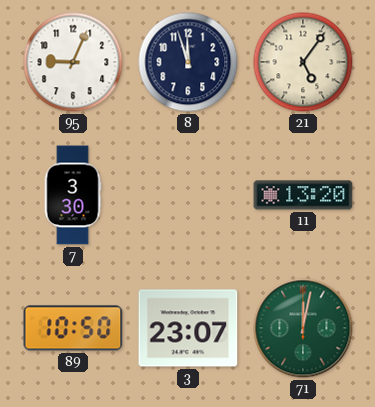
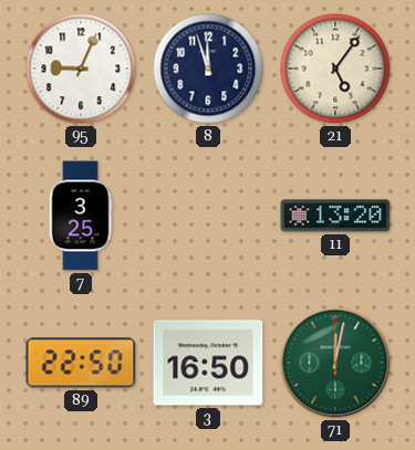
7: 3:30 -> 3:25 (81, 216)
89: 10:50 -> 22:50 (81, 363)
3: 23:07 -> 16:50 (208, 363)
